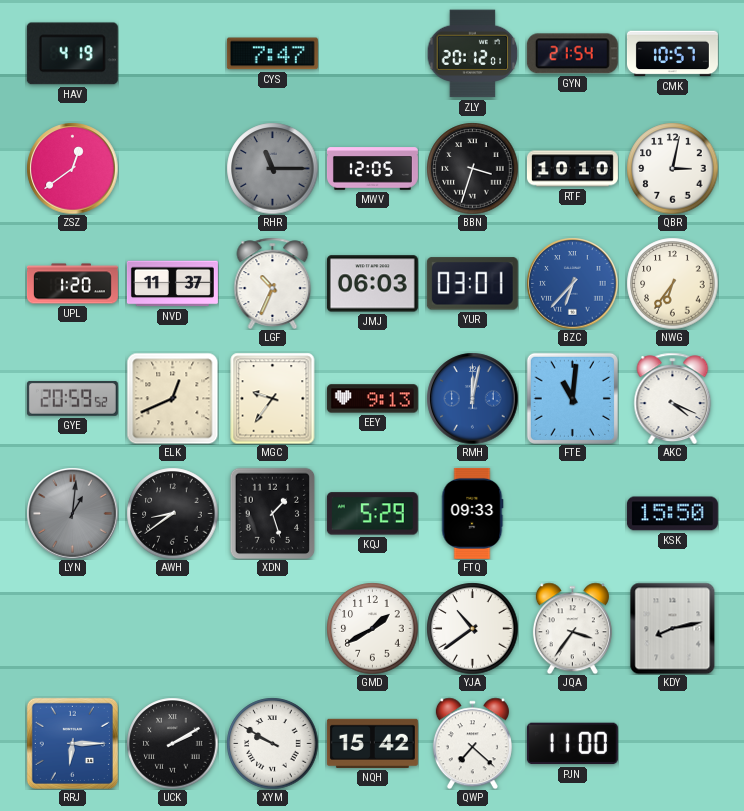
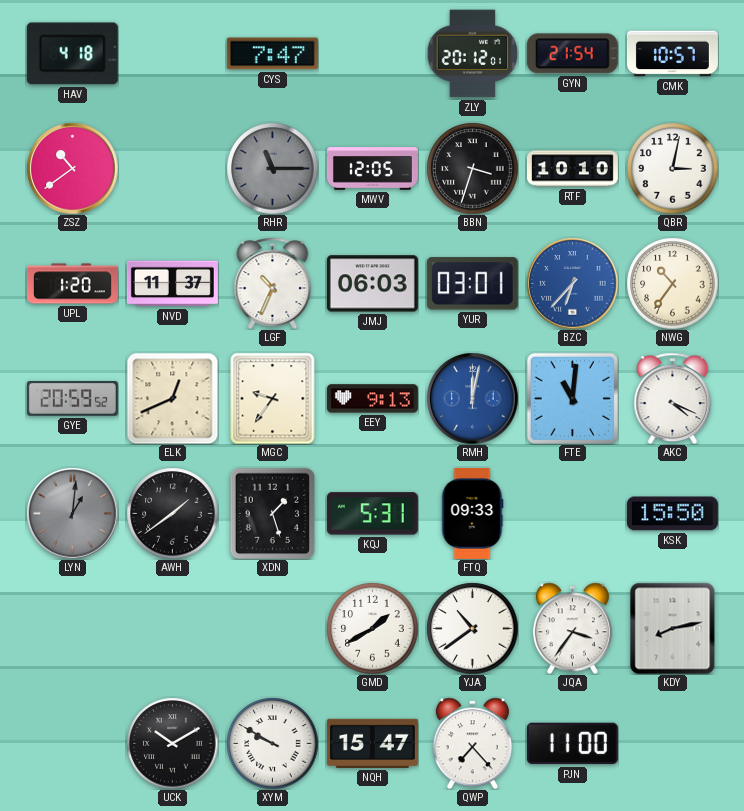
HAV: 4:19 -> 4:18 (72, 54)
ZSZ: 12:39 -> 10:39 (72, 168)
NWG: 6:36 -> 10:36 (672, 283)
AWH: 8:39 -> 1:39 (172, 513)
KQJ: 5:29 -> 5:31 (372, 514)
RRJ: 6:15 -> none (72, 743)
UCK: 2:10 -> 10:10 (172, 743)
NQH: 15:42 -> 15:47 (372, 743)
QWP: 7:22 -> 7:23 (472, 743)
